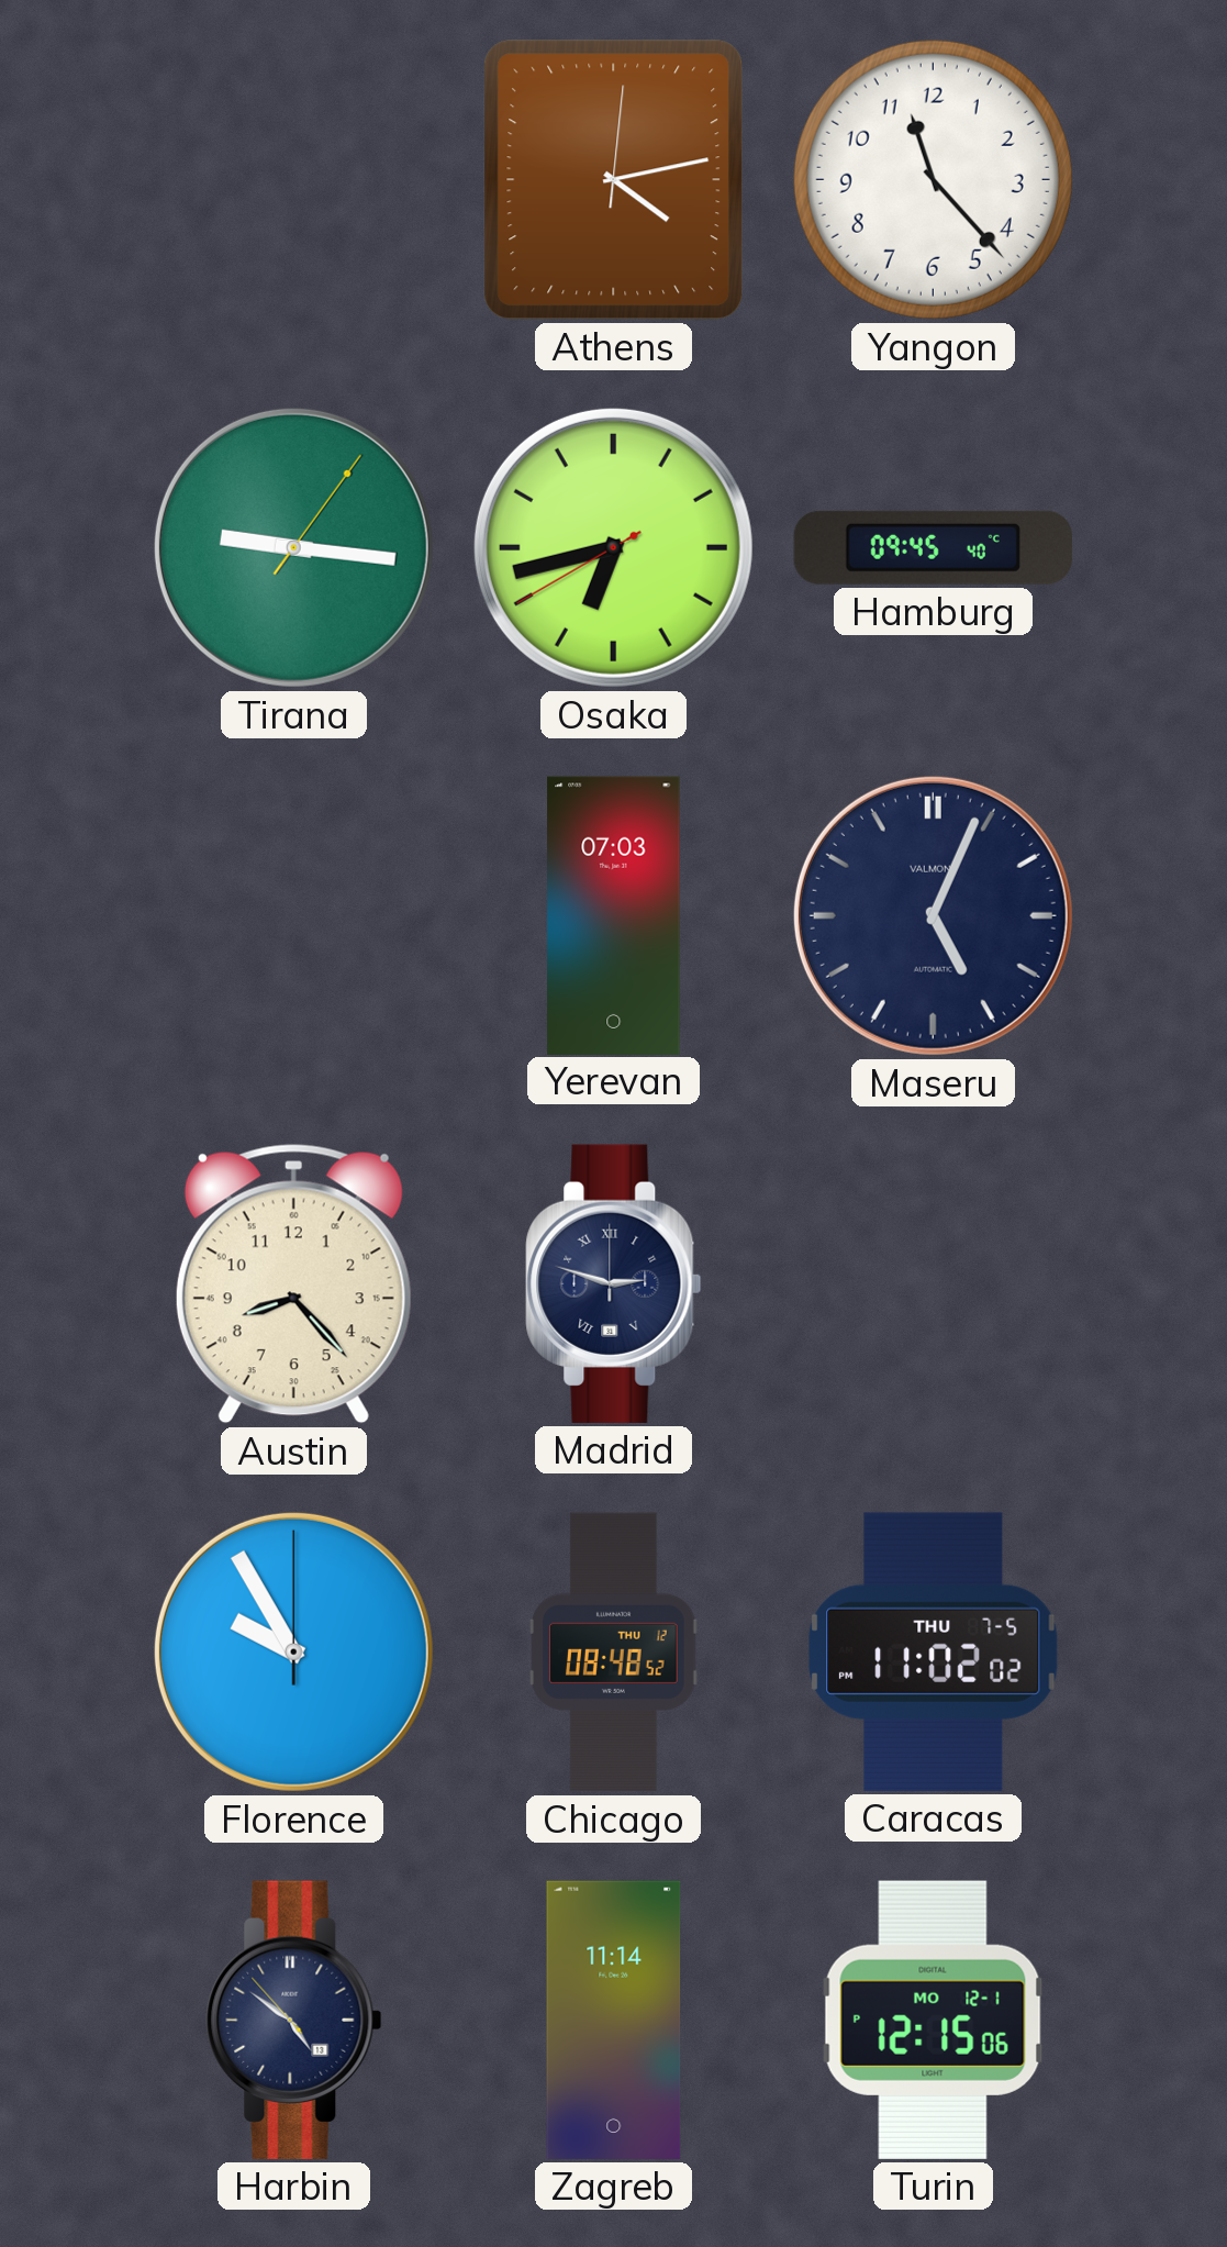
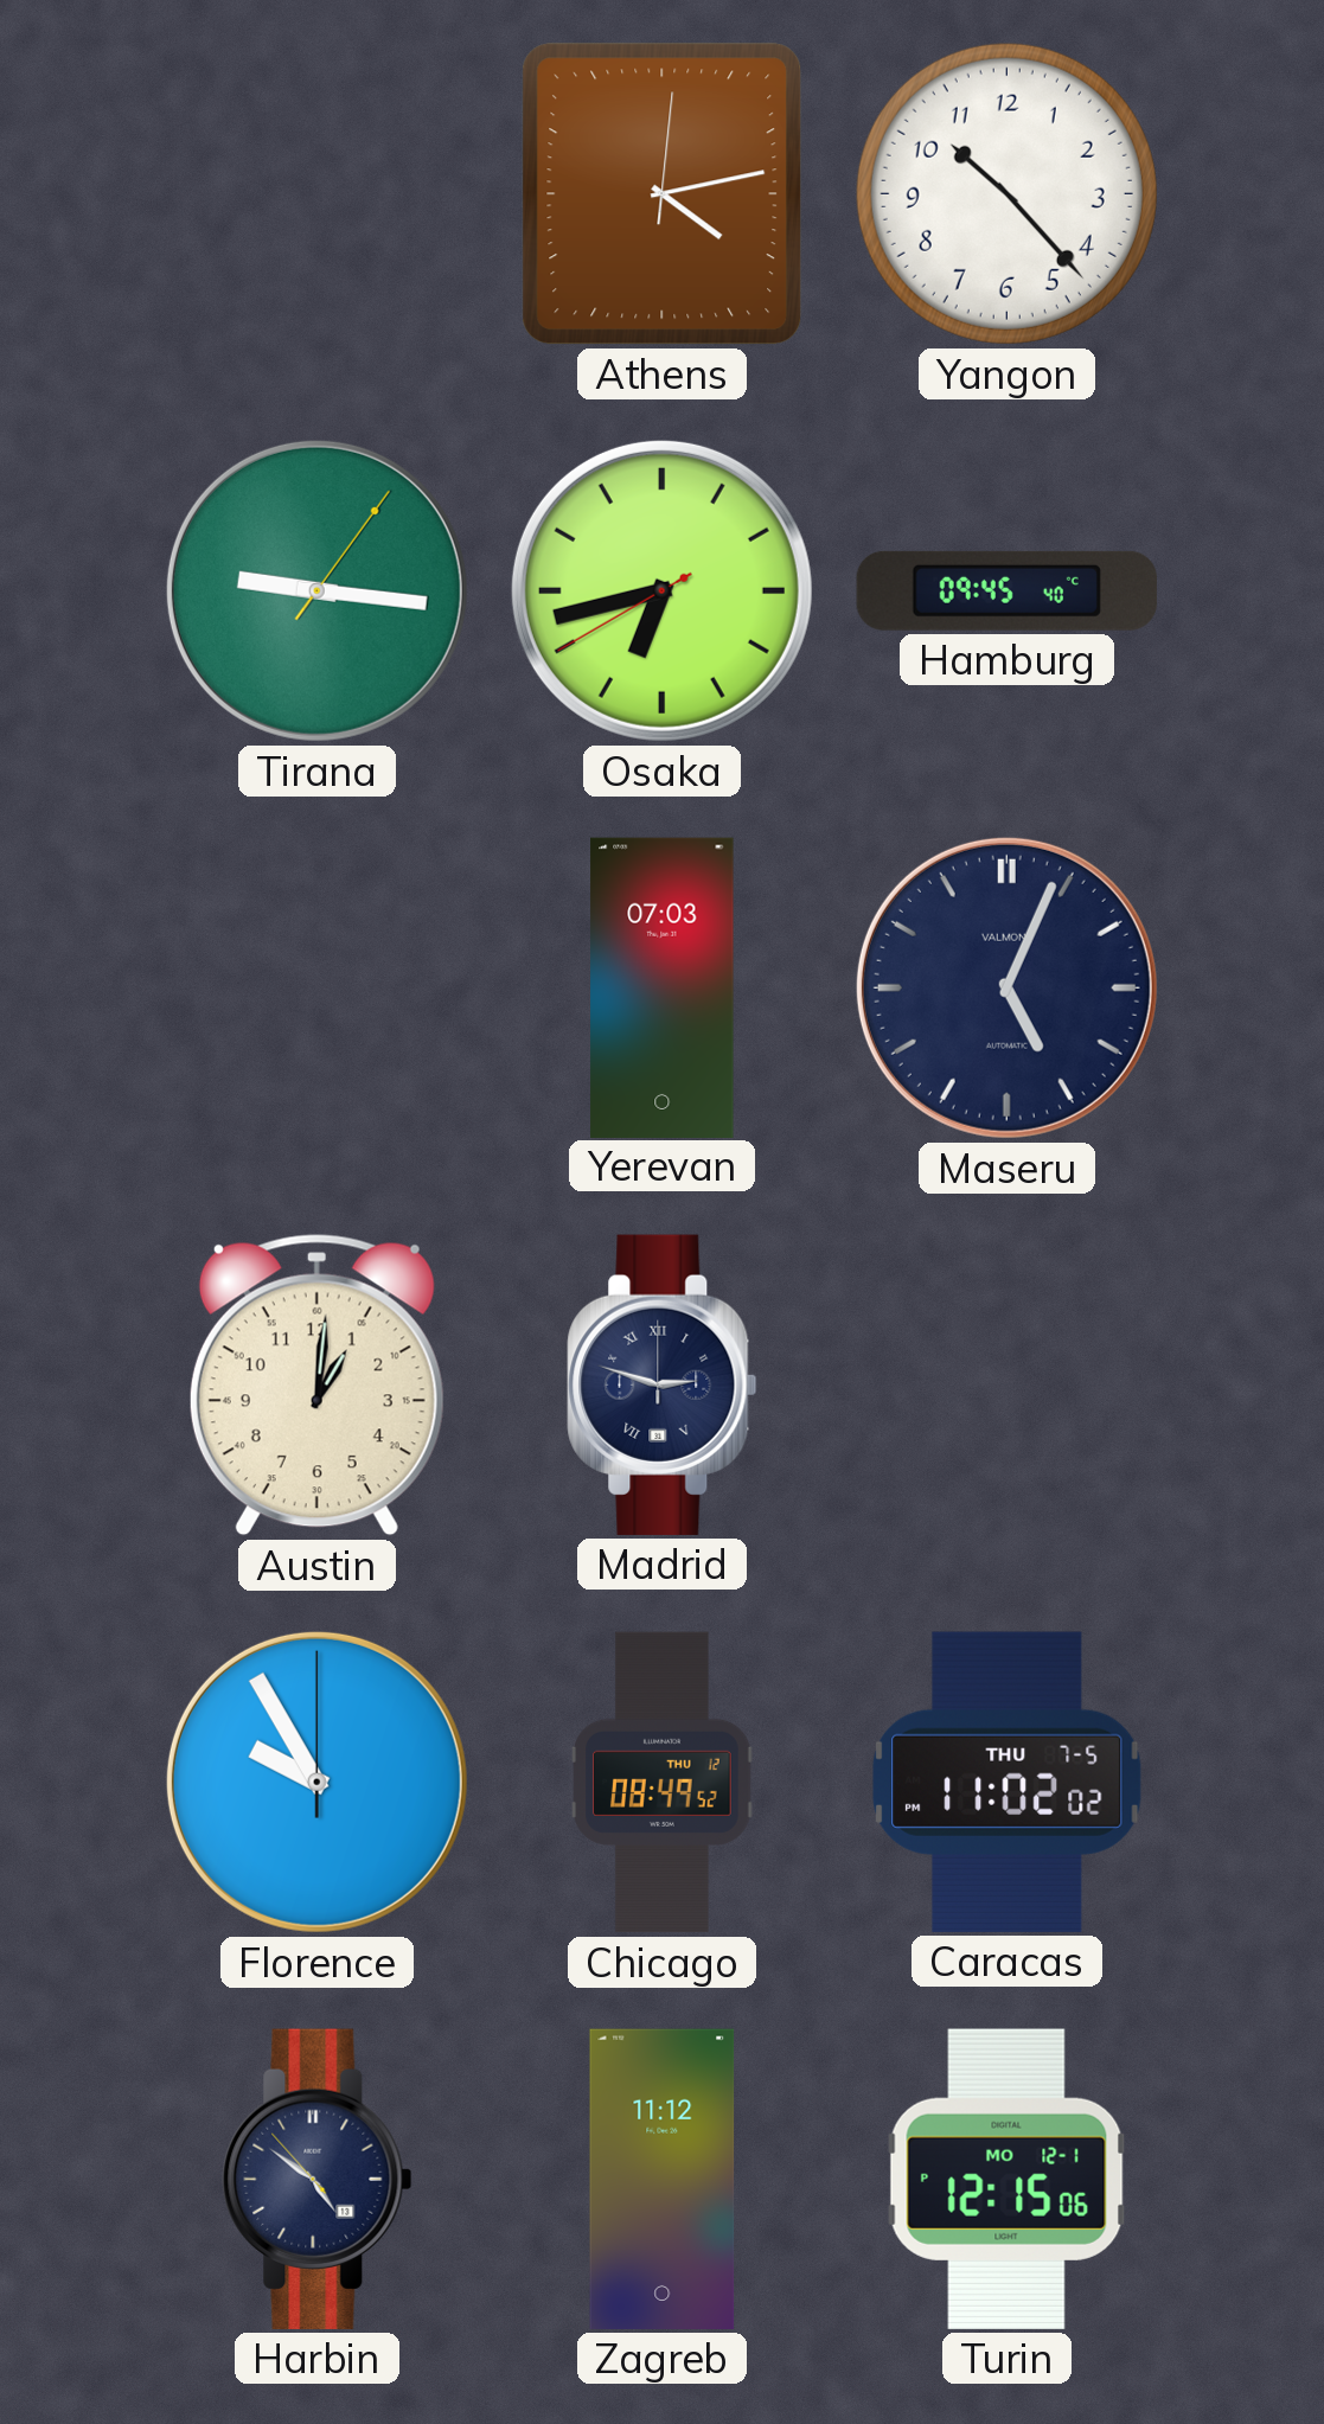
Yangon: 11:23 -> 10:23 (1006, 193)
Austin: 8:23 -> 1:01 (316, 1386)
Chicago: 08:48 -> 08:49 (663, 1783)
Zagreb: 11:14 -> 11:12 (663, 2179)
